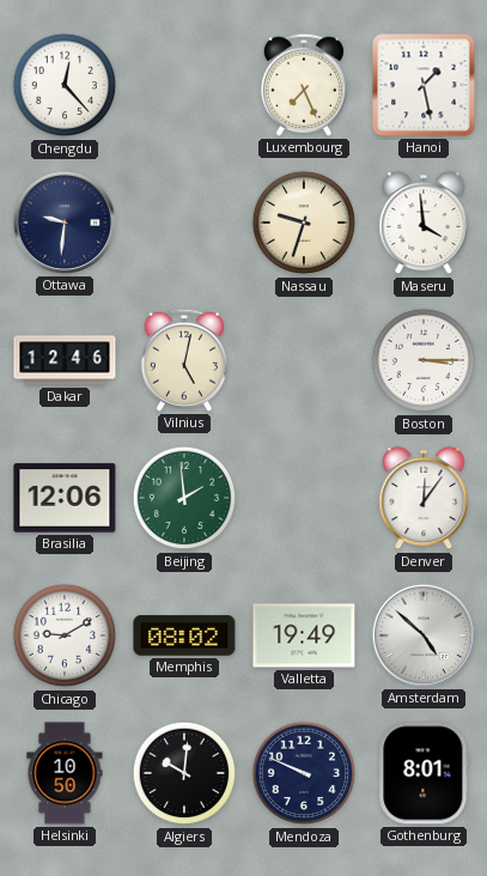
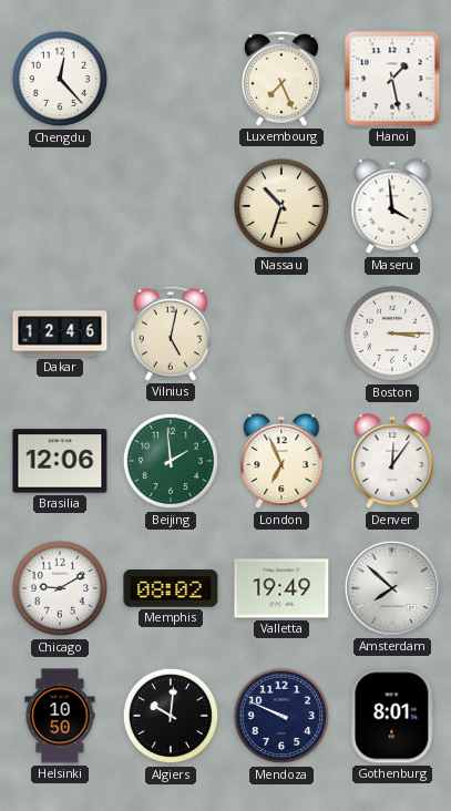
Ottawa: 9:31 -> none (65, 223)
Nassau: 9:33 -> 10:33 (281, 206)
London: none -> 6:56 (281, 461)
Amsterdam: 4:52 -> 7:52 (392, 588)
